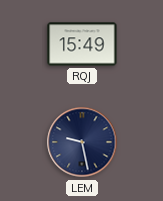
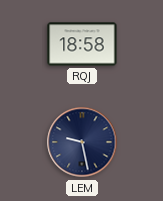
RQJ: 15:49 -> 18:58 (82, 44)
